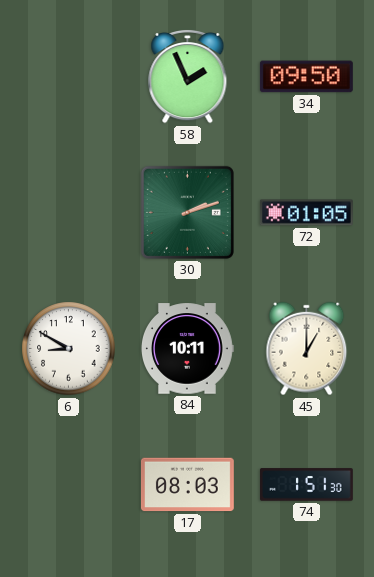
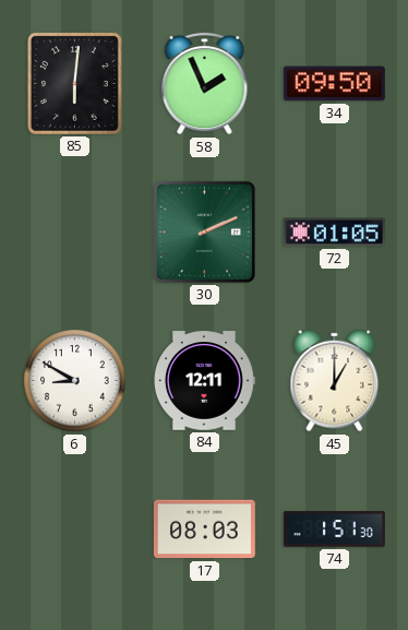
85: none -> 6:01 (74, 83)
30: 2:12 -> 2:11 (204, 231)
84: 10:11 -> 12:11 (205, 381)
